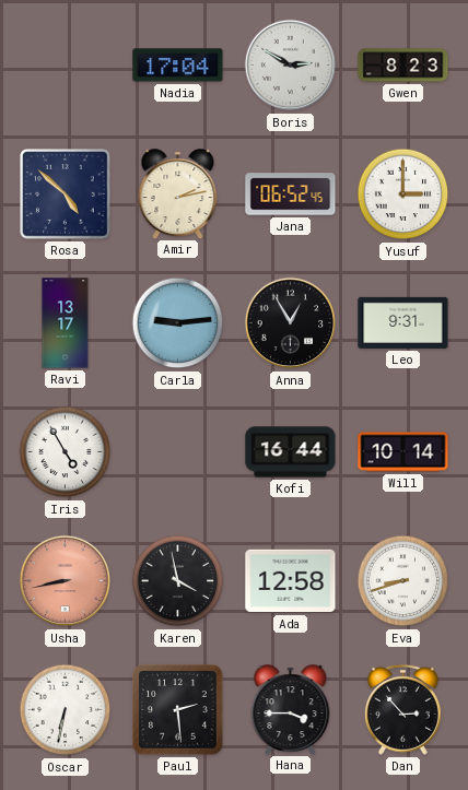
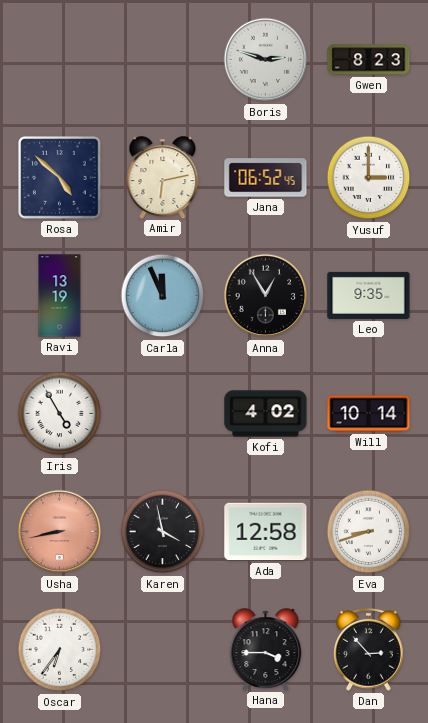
Nadia: 17:04 -> none (178, 66)
Boris: 2:50 -> 2:48 (266, 60)
Amir: 2:13 -> 6:13 (163, 177)
Ravi: 13:17 -> 13:19 (60, 296)
Carla: 9:14 -> 11:56 (163, 296)
Leo: 9:31 -> 9:35 (369, 295)
Kofi: 16:44 -> 4:02 (266, 414)
Oscar: 6:32 -> 6:36 (60, 650)
Paul: 2:29 -> none (178, 710)
